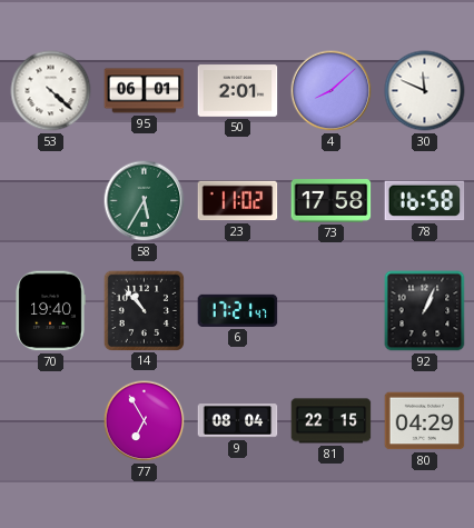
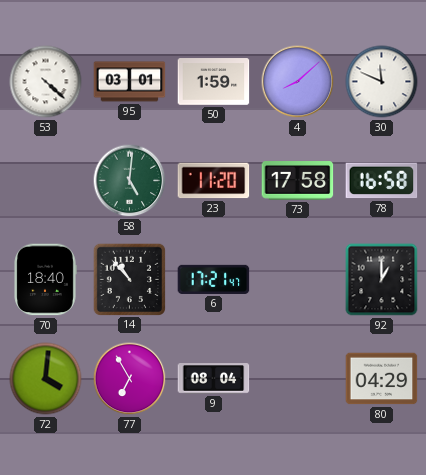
95: 06:01 -> 03:01 (130, 82)
50: 2:01 -> 1:59 (214, 82)
58: 5:35 -> 5:01 (130, 181)
23: 11:02 -> 11:20 (214, 181)
70: 19:40 -> 18:40 (45, 280)
92: 1:04 -> 1:00 (382, 280)
72: none -> 4:01 (46, 379)
81: 22:15 -> none (332, 421)
